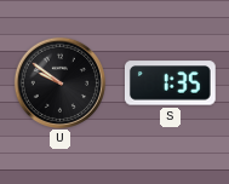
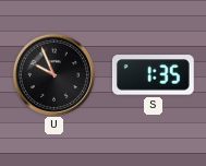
U: 9:51 -> 9:56 (53, 74)
